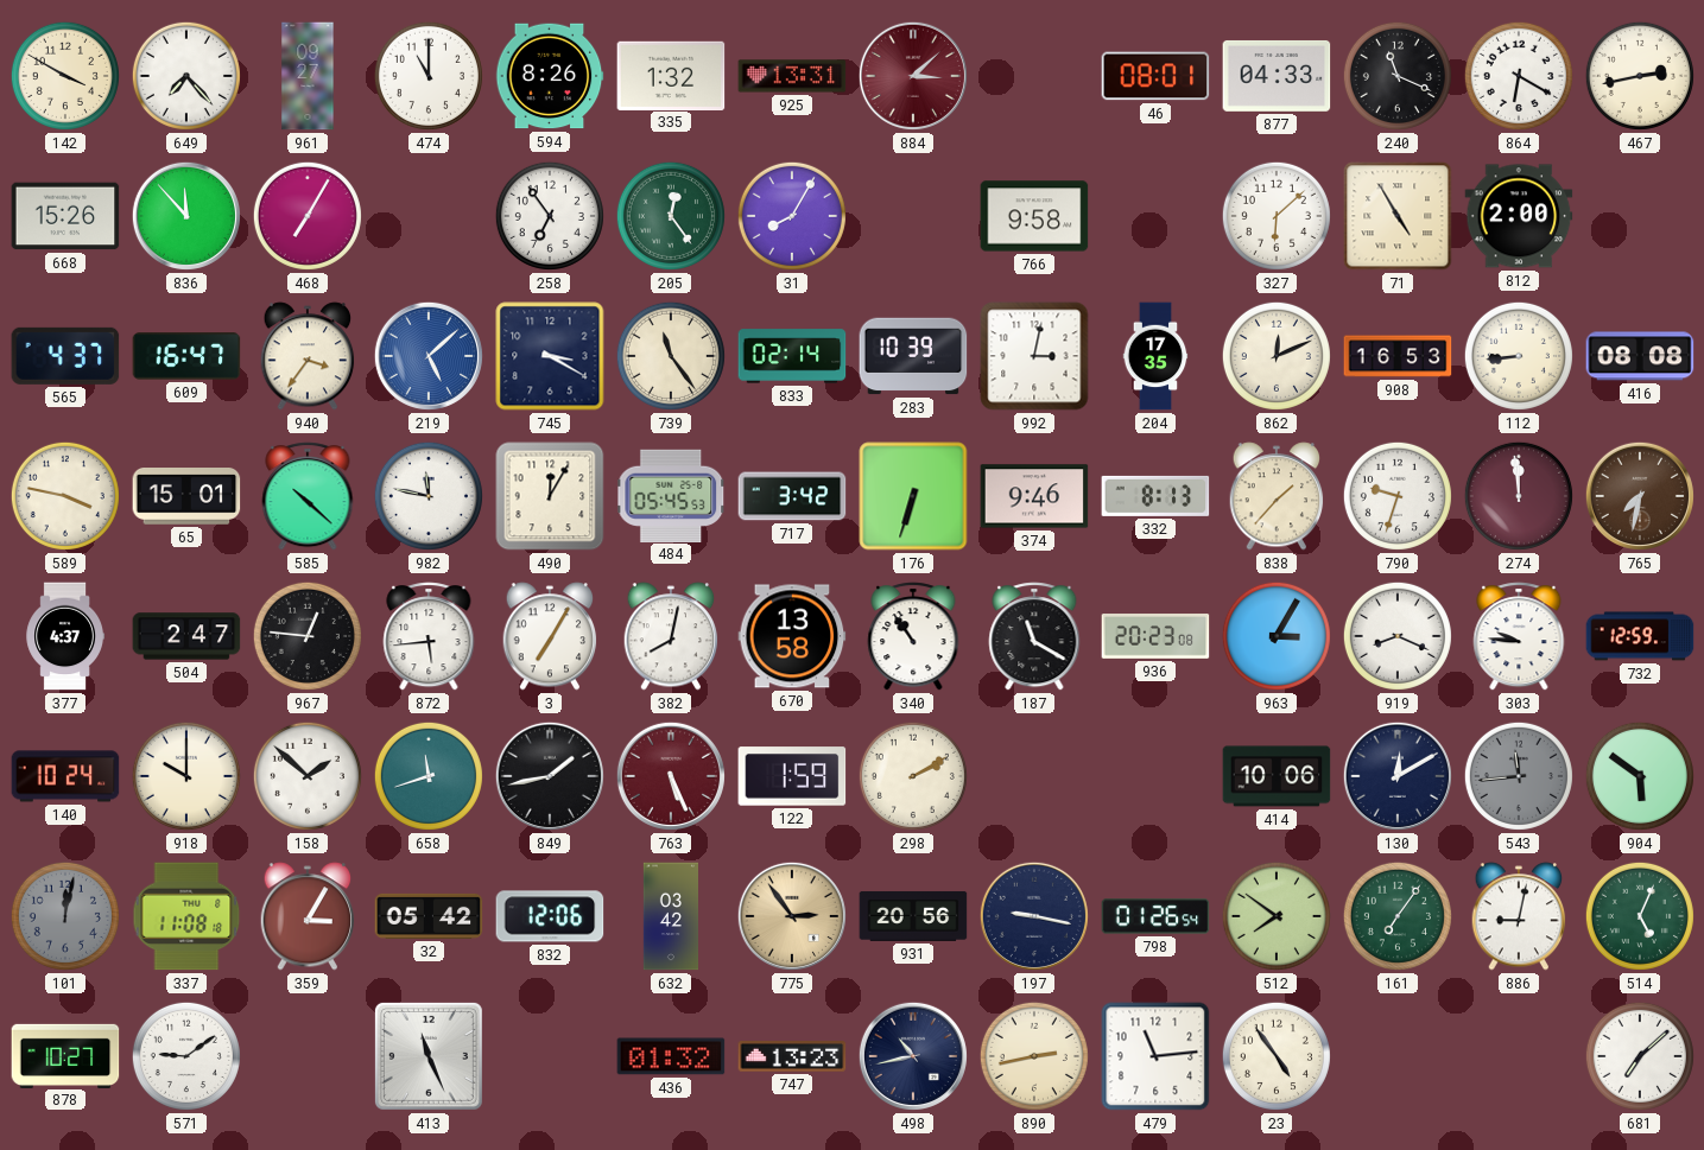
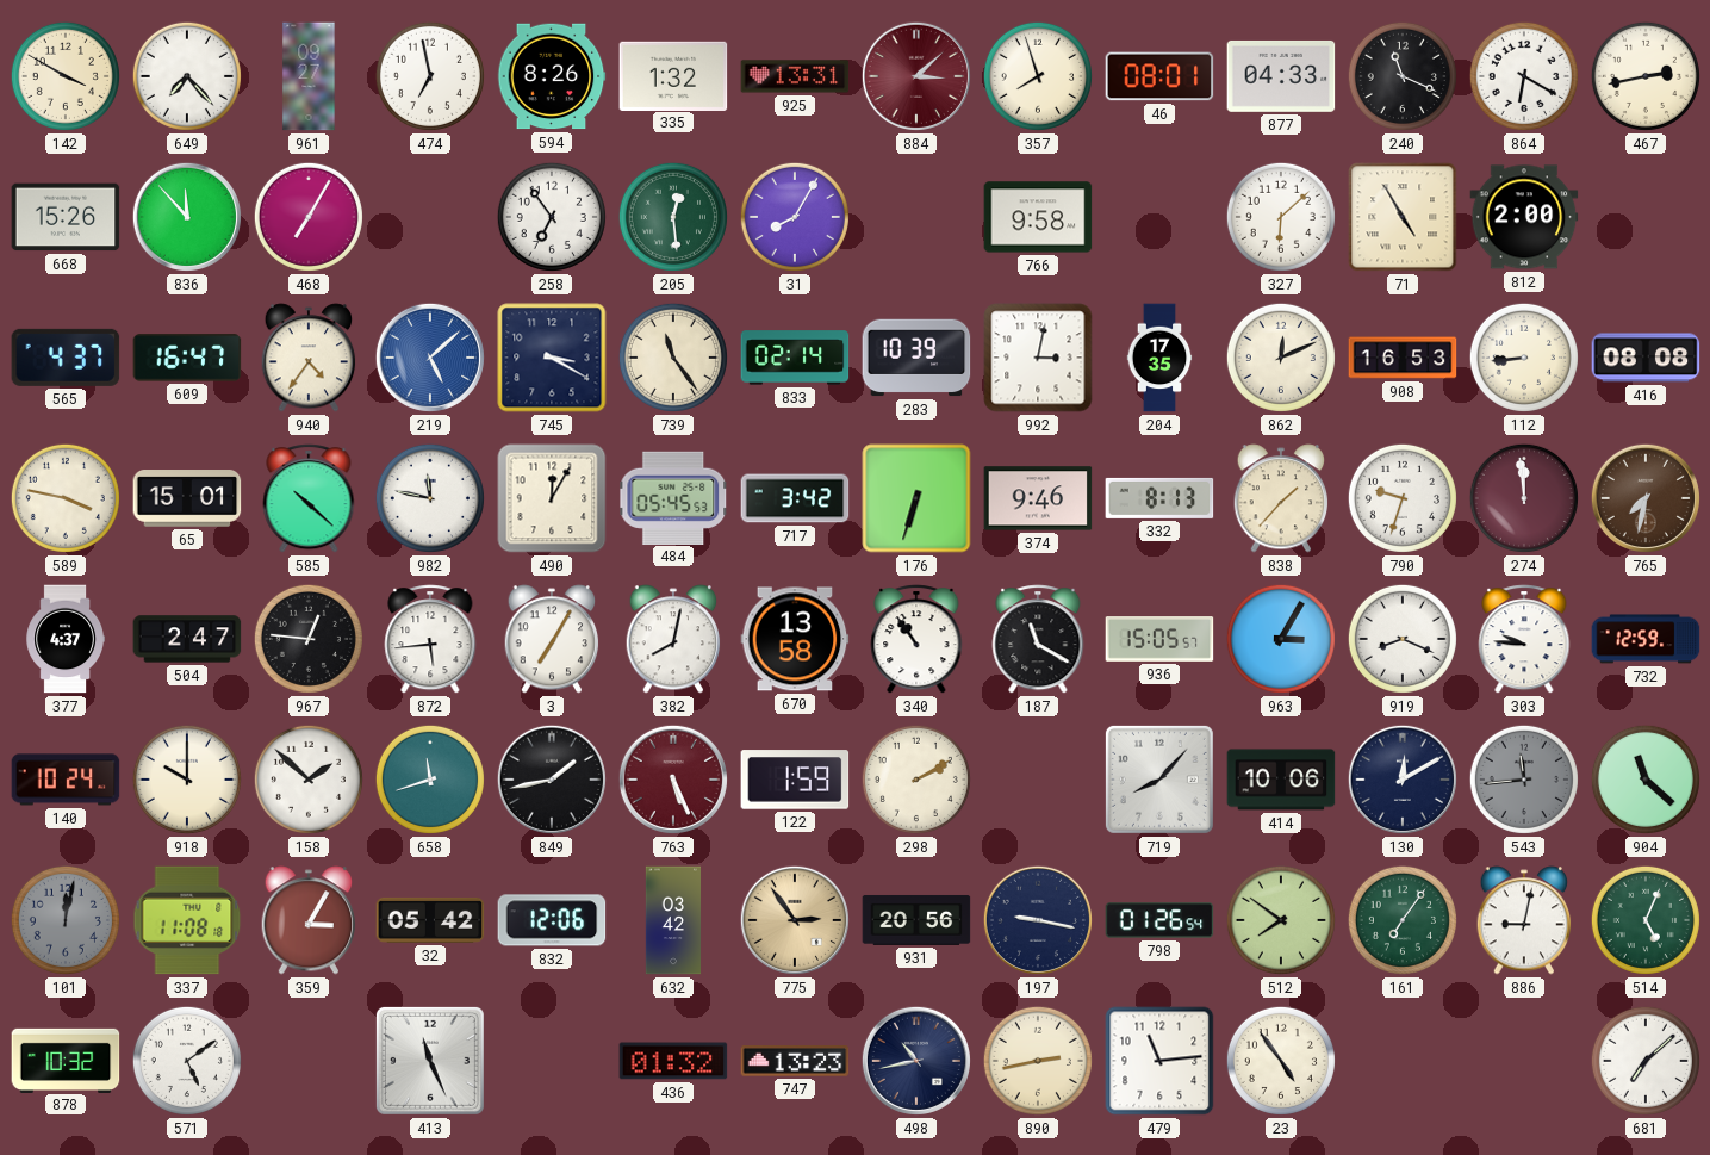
474: 11:00 -> 6:58 (430, 76)
357: none -> 7:57 (1038, 76)
205: 12:24 -> 12:29 (673, 217)
940: 3:36 -> 4:36 (309, 358)
936: 20:23 -> 15:05 (1159, 639)
719: none -> 8:07 (1159, 780)
904: 5:51 -> 11:22 (1646, 780)
878: 10:27 -> 10:32 (66, 1060)
571: 9:09 -> 5:09 (187, 1061)
